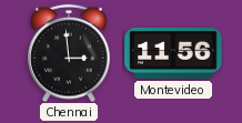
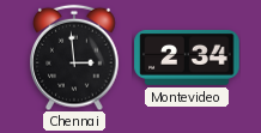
Montevideo: 11:56 -> 2:34 (187, 58)
